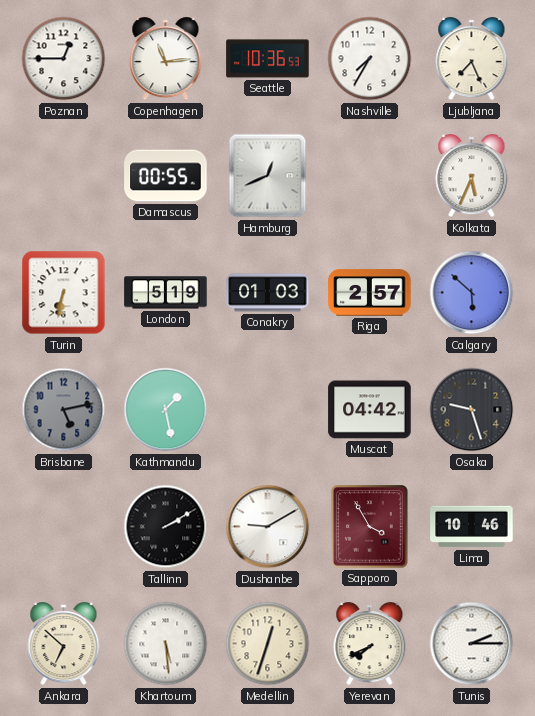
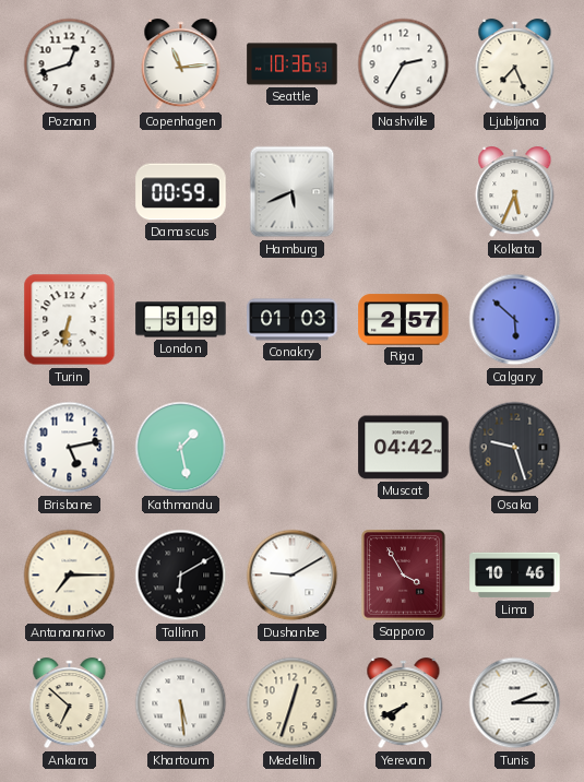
Poznan: 12:45 -> 12:42 (70, 64)
Nashville: 7:35 -> 2:35 (404, 64)
Damascus: 00:55 -> 00:59 (181, 192)
Hamburg: 12:41 -> 5:41 (293, 192)
Brisbane dial: grey -> white (70, 448)
Antananarivo: none -> 7:15 (70, 576)
Tallinn: 2:10 -> 6:10 (181, 576)
